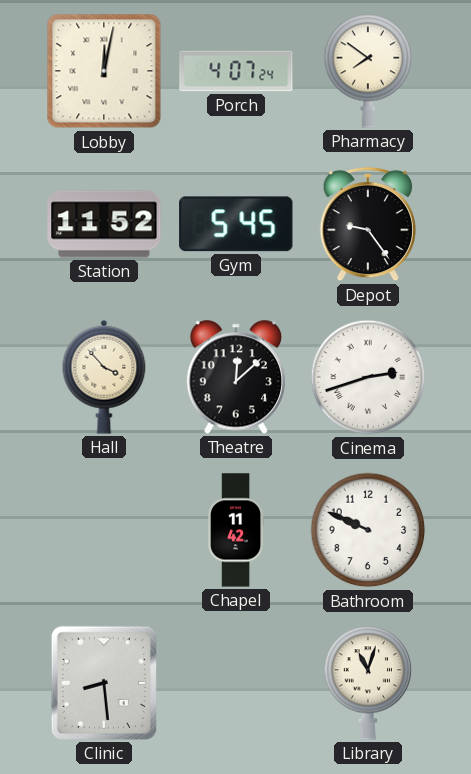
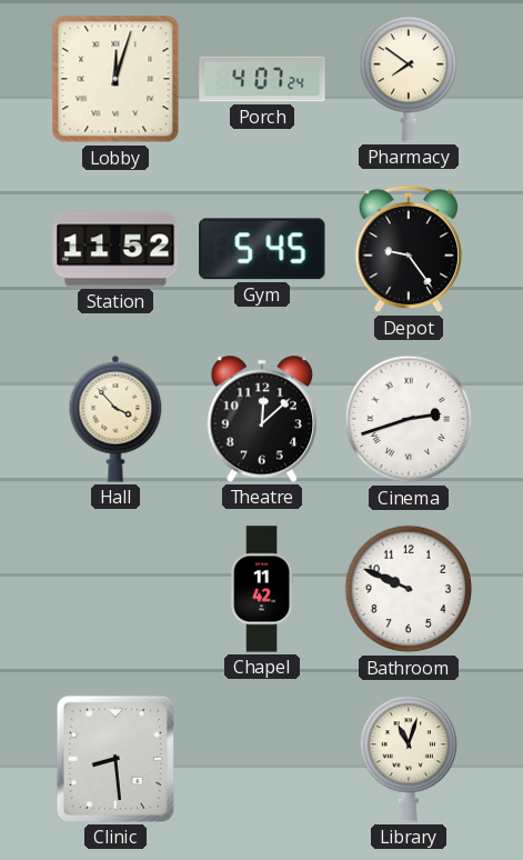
Lobby: 12:02 -> 12:03 (115, 79)
